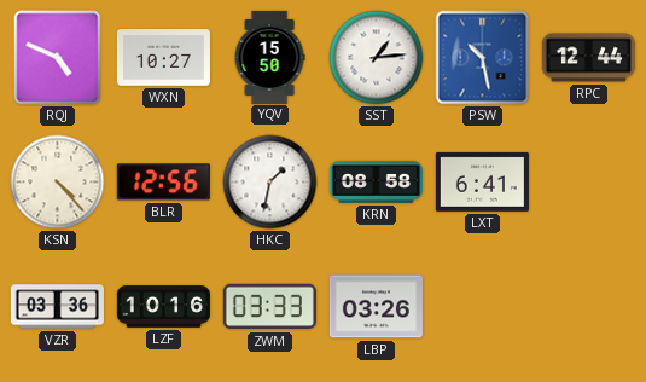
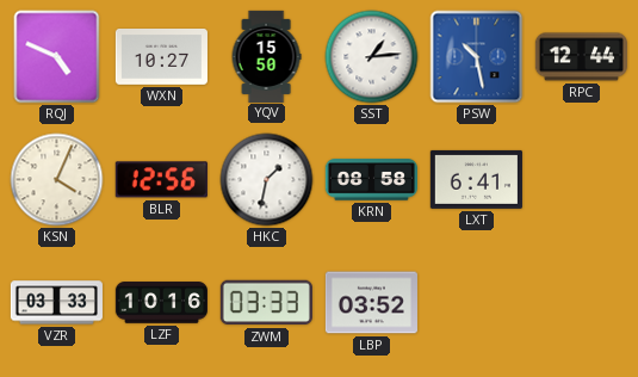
KSN: 4:23 -> 4:04 (57, 180)
VZR: 03:36 -> 03:33 (56, 303)
LBP: 03:26 -> 03:52 (371, 303)
